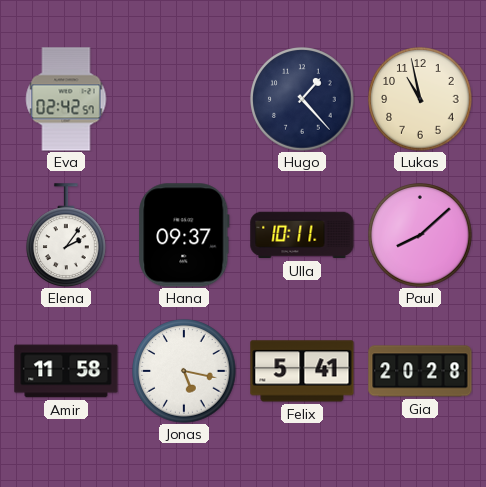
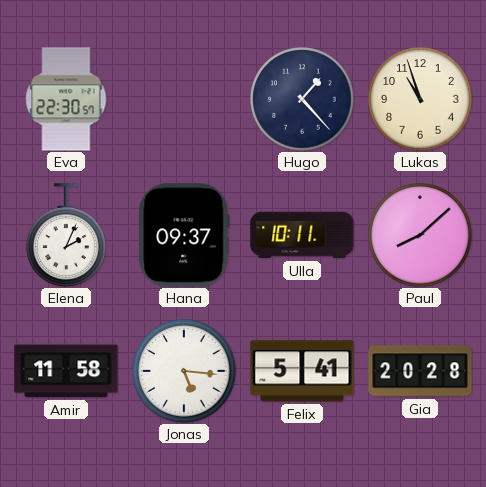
Eva: 02:42 -> 22:30 (66, 99)
Lukas: 10:58 -> 10:57 (420, 99)
Elena: 2:06 -> 2:04 (67, 235)
Jonas: 5:17 -> 5:16 (184, 371)
